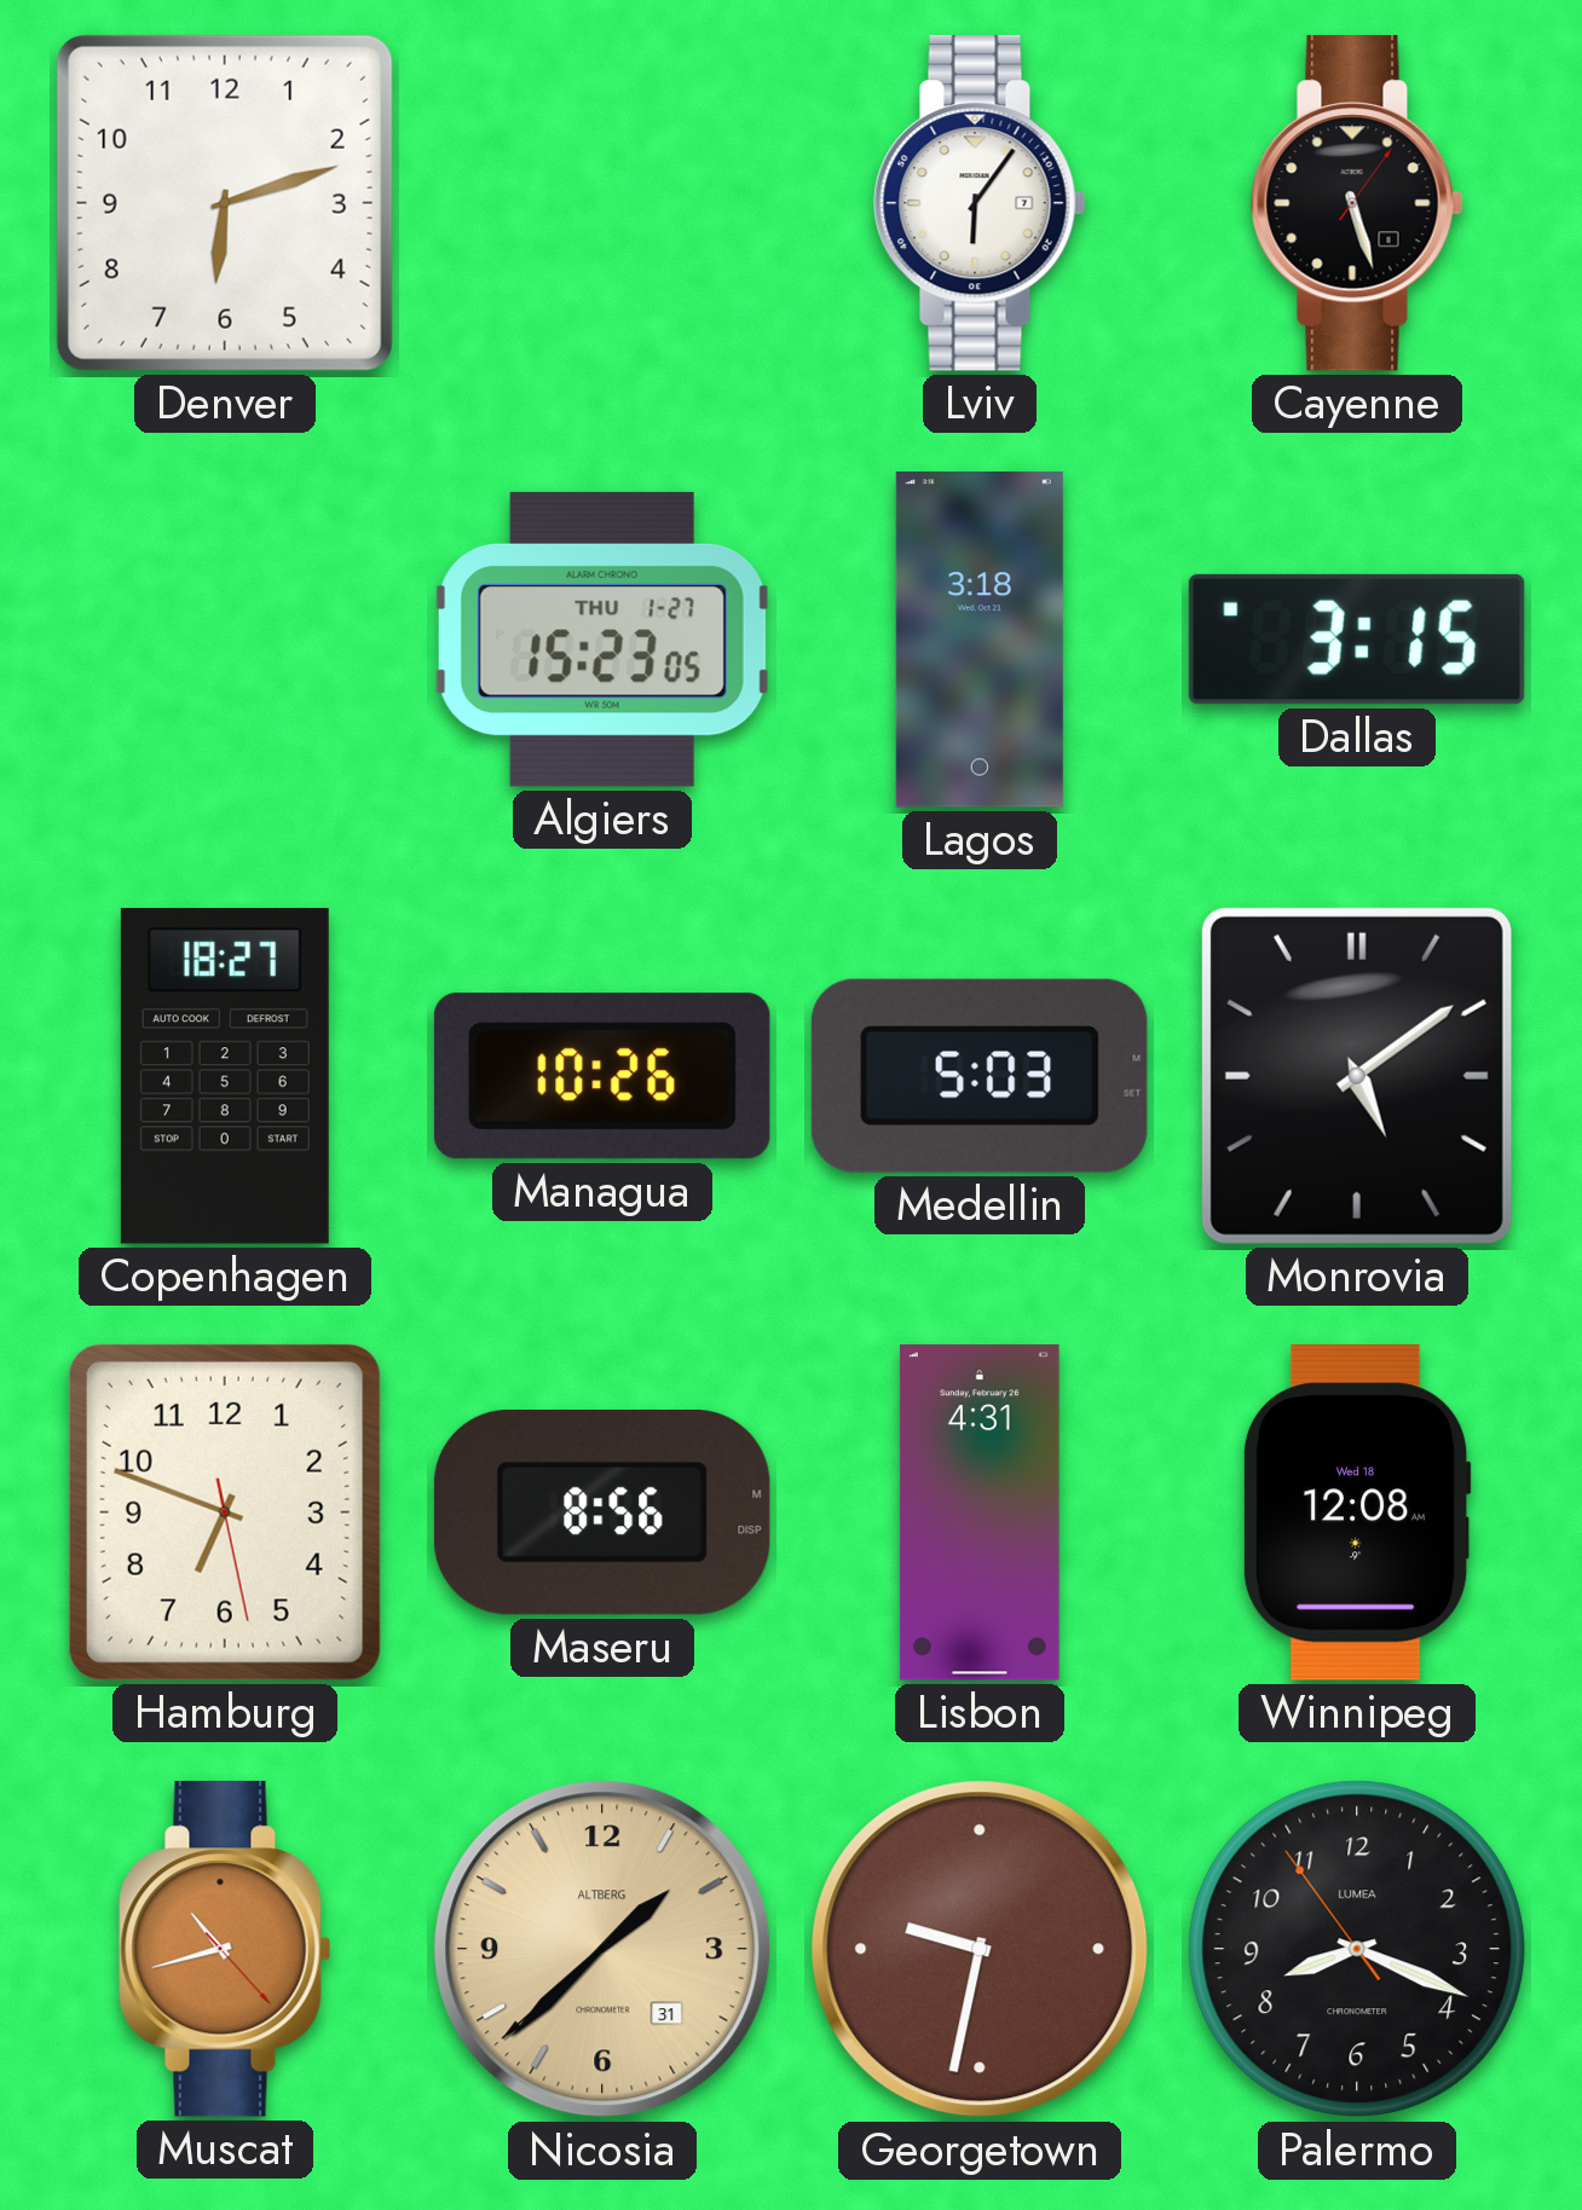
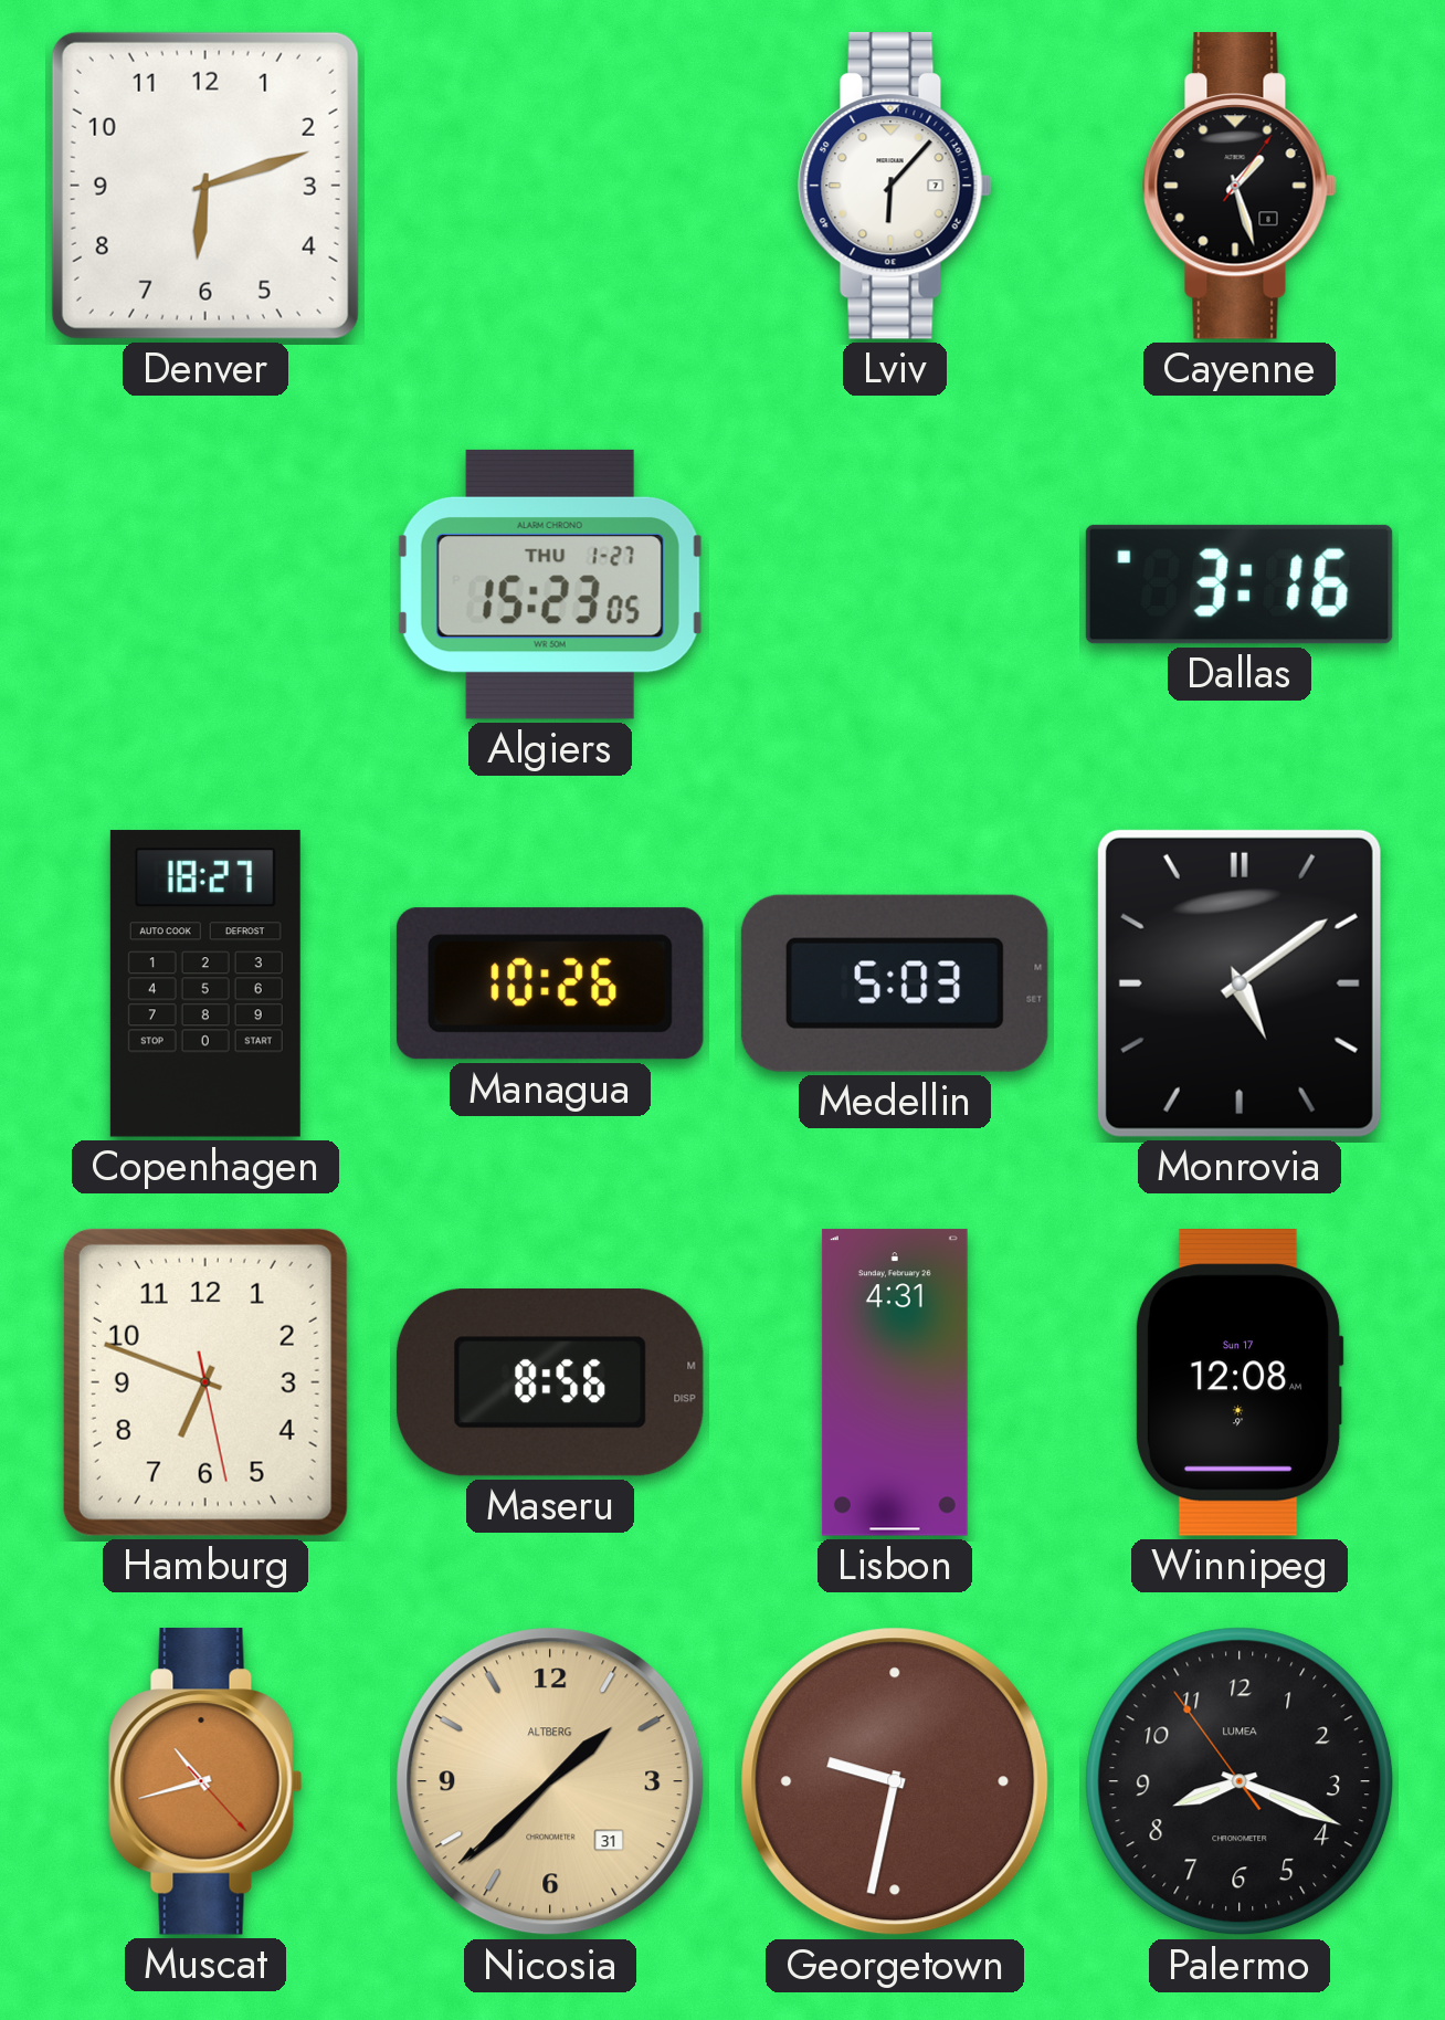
Lviv: 6:06 -> 6:07 (895, 187)
Cayenne: 5:27 -> 1:27 (1240, 187)
Lagos: 3:18 -> none (980, 640)
Dallas: 3:15 -> 3:16 (1240, 585)
Winnipeg date: Wed 18 -> Sun 17 (1240, 1384)
